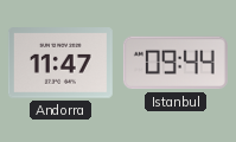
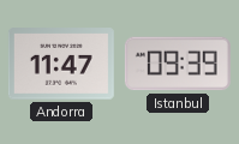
Istanbul: 09:44 -> 09:39 (178, 64)
